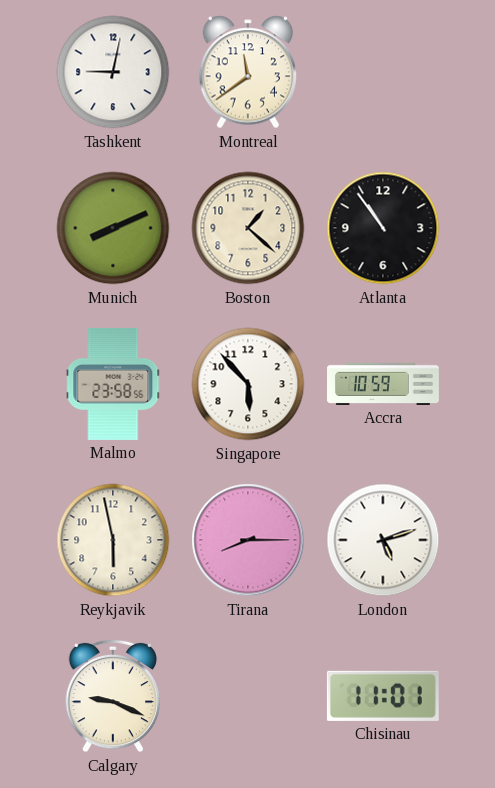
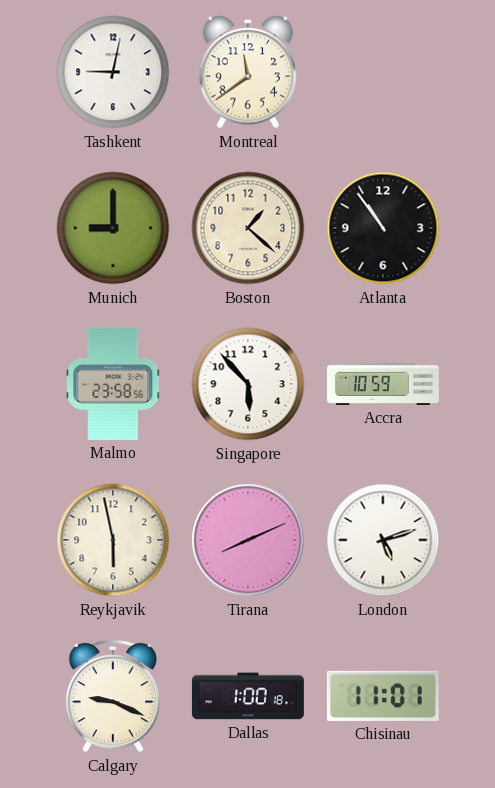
Munich: 8:11 -> 9:00 (113, 228)
Tirana: 8:15 -> 8:11 (248, 540)
Dallas: none -> 1:00 (248, 696)
